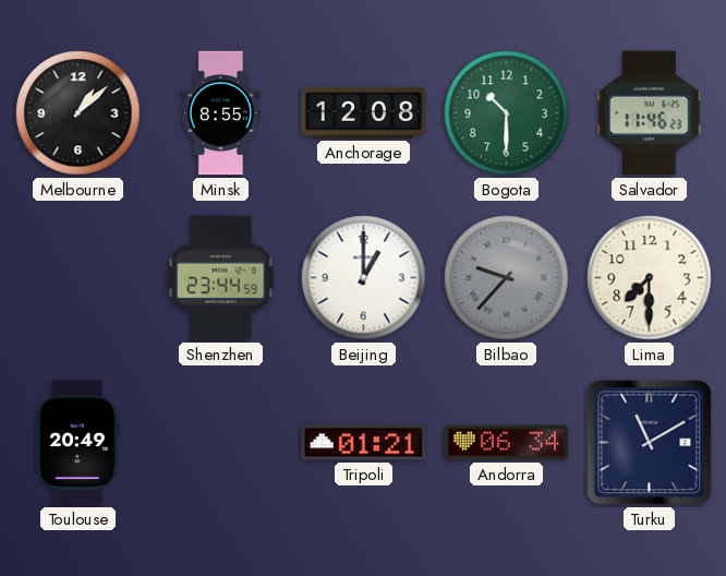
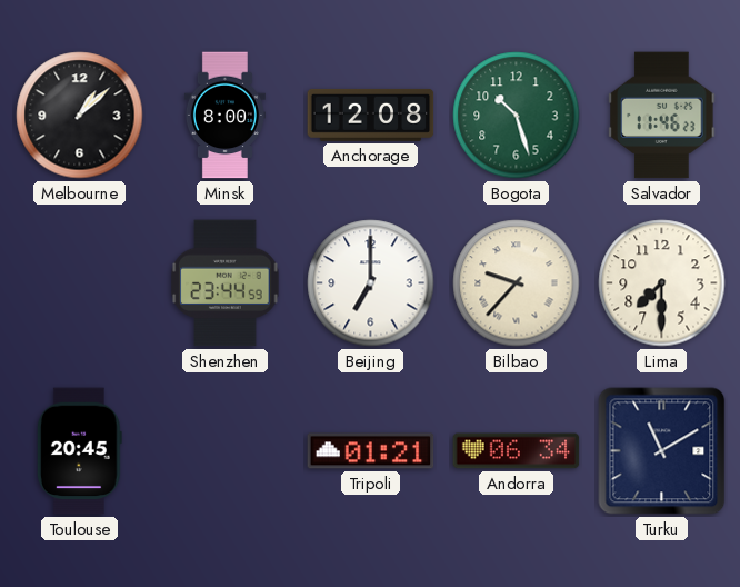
Minsk: 8:55 -> 8:00 (224, 116)
Bogota: 10:30 -> 10:27 (517, 116)
Beijing: 1:00 -> 7:00 (371, 283)
Bilbao dial: grey -> cream (517, 283)
Toulouse: 20:49 -> 20:45 (79, 451)
